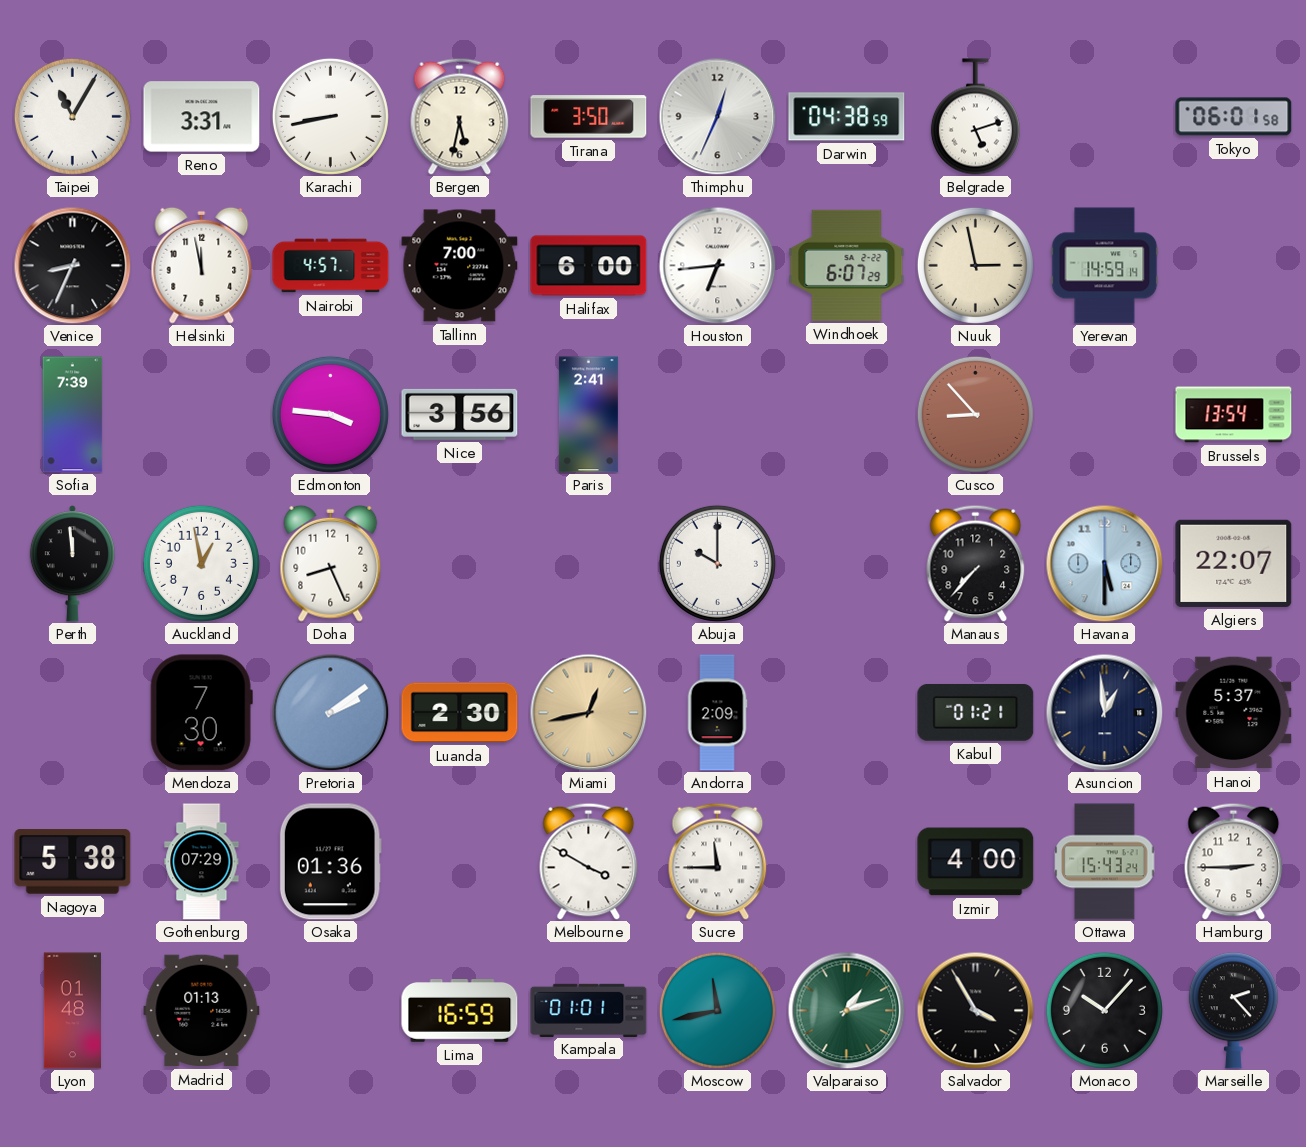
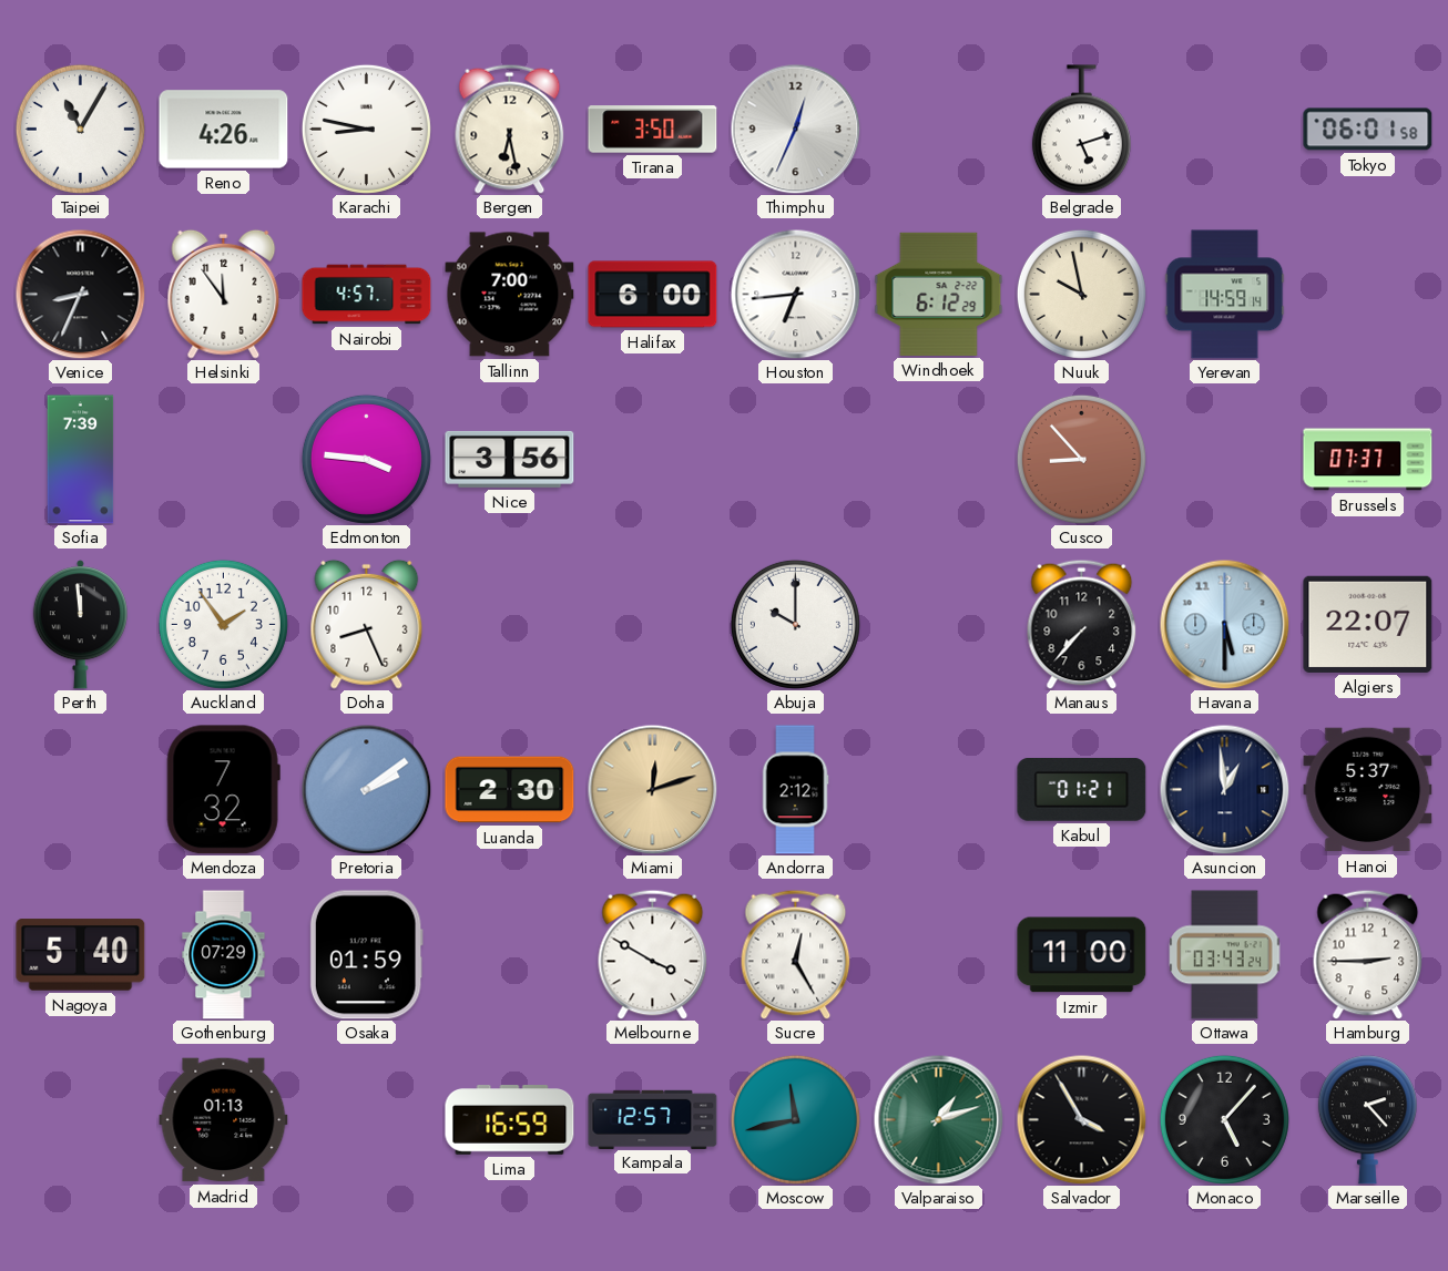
Reno: 3:31 -> 4:26 (224, 130)
Karachi: 8:43 -> 8:47 (366, 129)
Bergen: 5:32 -> 6:28 (510, 129)
Darwin: 04:38 -> none (847, 117)
Helsinki: 11:58 -> 11:54 (224, 294)
Windhoek: 6:07 -> 6:12 (939, 294)
Nuuk: 2:58 -> 9:58 (1081, 294)
Paris: 2:41 -> none (588, 415)
Brussels: 13:54 -> 07:37 (1368, 460)
Auckland: 12:58 -> 1:54 (223, 624)
Mendoza: 7:30 -> 7:32 (223, 790)
Miami: 12:43 -> 12:12 (652, 789)
Andorra: 2:09 -> 2:12 (795, 790)
Nagoya: 5:38 -> 5:40 (81, 955)
Osaka: 01:36 -> 01:59 (366, 955)
Sucre: 11:45 -> 12:25 (796, 954)
Izmir: 4:00 -> 11:00 (1082, 955)
Ottawa: 15:43 -> 03:43 (1225, 955)
Lyon: 01:48 -> none (72, 1011)
Kampala: 01:01 -> 12:57 (653, 1119)
Monaco: 10:07 -> 5:07 (1224, 1119)
